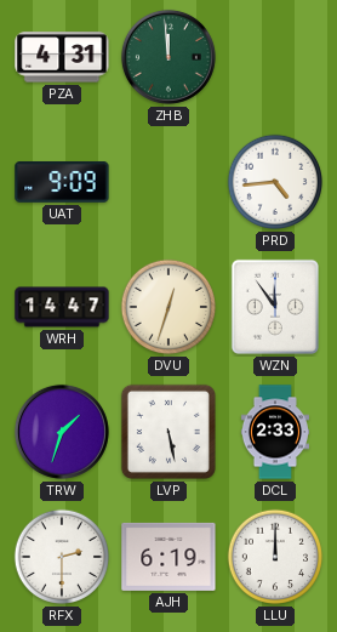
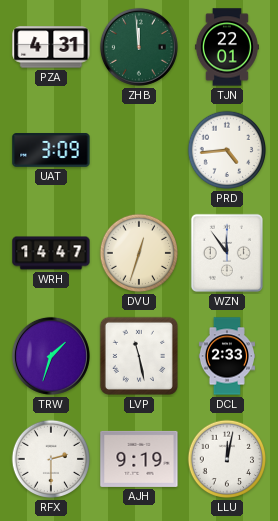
TJN: none -> 22:01 (227, 47)
UAT: 9:09 -> 3:09 (51, 151)
LVP: 5:28 -> 11:28 (139, 356)
AJH: 6:19 -> 9:19 (139, 459)
LLU: 12:00 -> 12:02 (227, 459)
